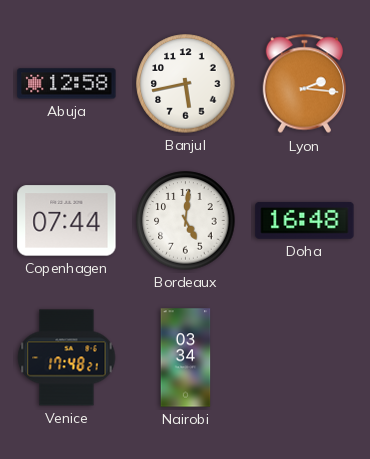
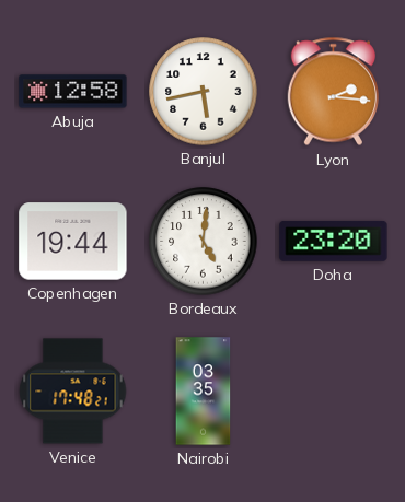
Copenhagen: 07:44 -> 19:44 (73, 242)
Doha: 16:48 -> 23:20 (334, 241)
Nairobi: 03:34 -> 03:35 (204, 392)
